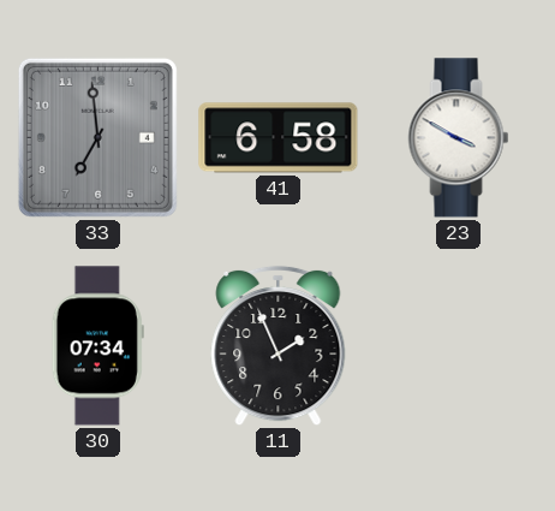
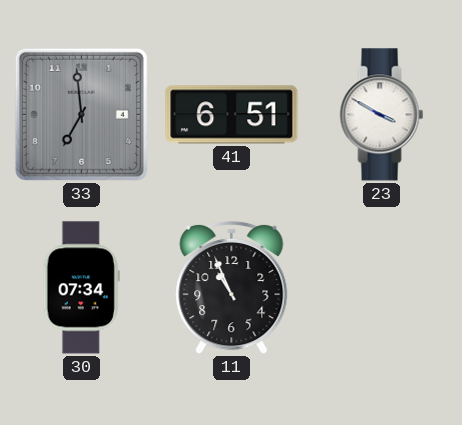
41: 6:58 -> 6:51 (232, 115)
11: 1:56 -> 10:56 (232, 288)
